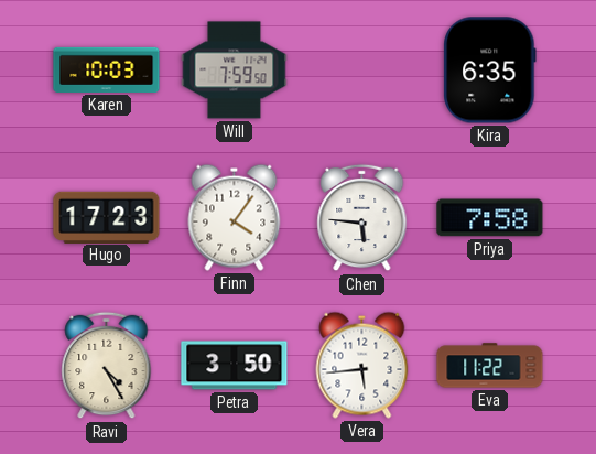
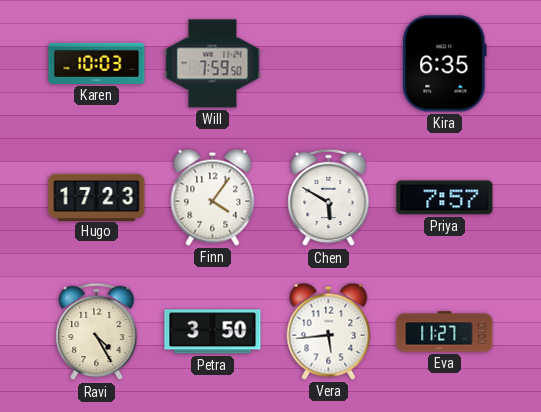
Chen: 5:46 -> 5:50 (329, 198)
Priya: 7:58 -> 7:57 (445, 198)
Eva: 11:22 -> 11:27 (445, 332)
